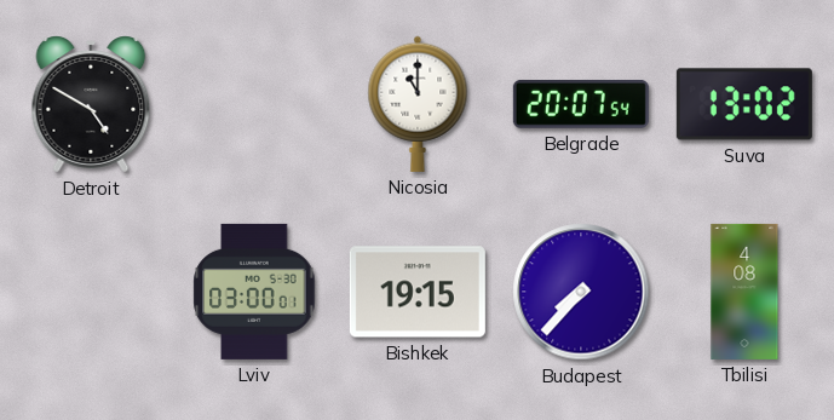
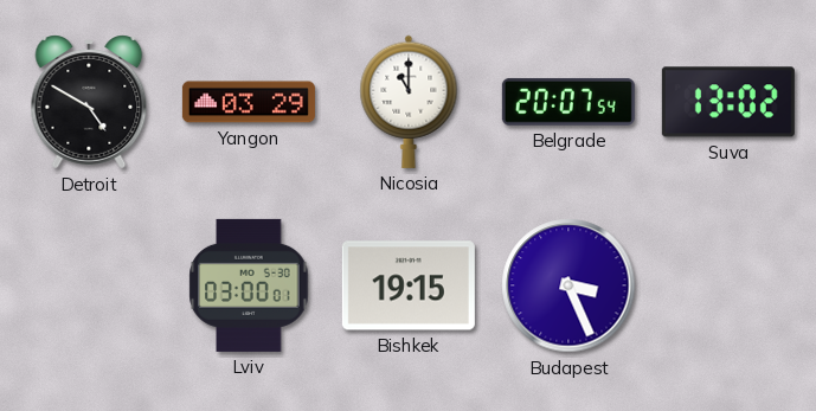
Yangon: none -> 03:29 (249, 102)
Budapest: 7:37 -> 3:26 (568, 285)
Tbilisi: 4:08 -> none (744, 292)
